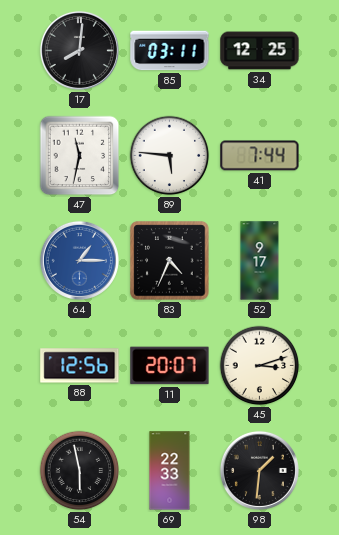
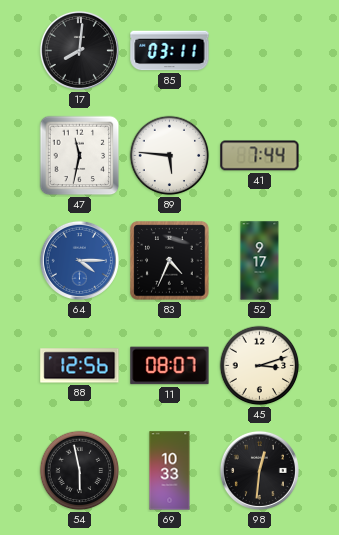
34: 12:25 -> none (260, 51)
64: 1:15 -> 4:15 (79, 260)
11: 20:07 -> 08:07 (170, 366)
69: 22:33 -> 10:33 (170, 471)
98: 1:31 -> 12:31 (259, 470)
